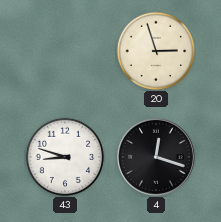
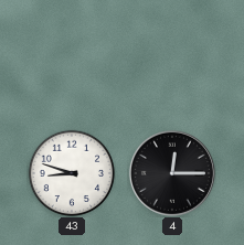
20: 2:57 -> none (156, 51)
4: 12:18 -> 12:15 (172, 173)
